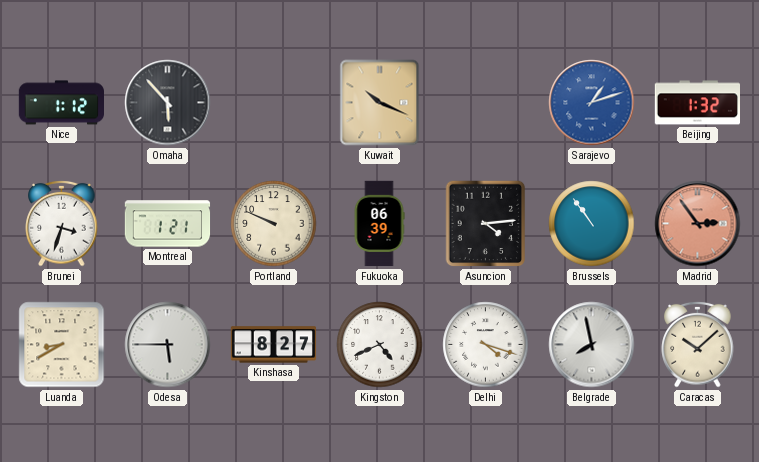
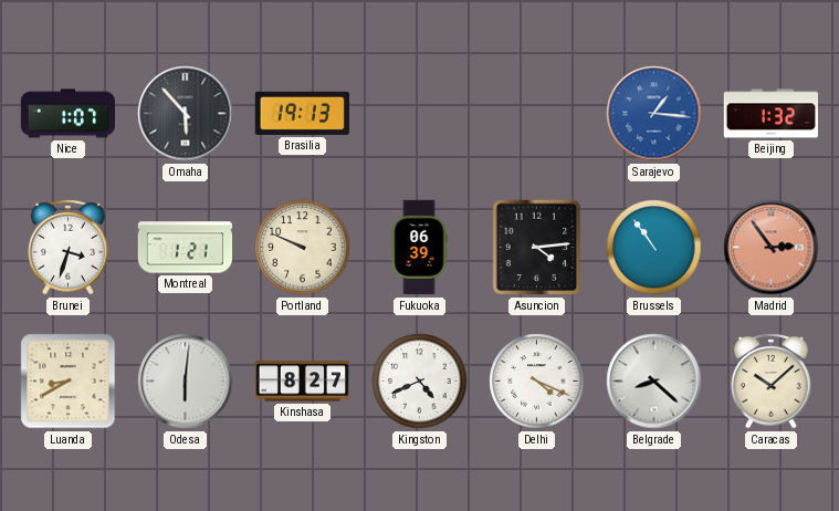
Nice: 1:12 -> 1:07 (67, 114)
Brasilia: none -> 19:13 (302, 113)
Kuwait: 10:19 -> none (380, 103)
Sarajevo: 1:12 -> 1:16 (654, 114)
Odesa: 5:45 -> 6:01 (186, 382)
Delhi: 4:18 -> 4:19 (537, 382)
Belgrade: 7:58 -> 8:22 (654, 382)
